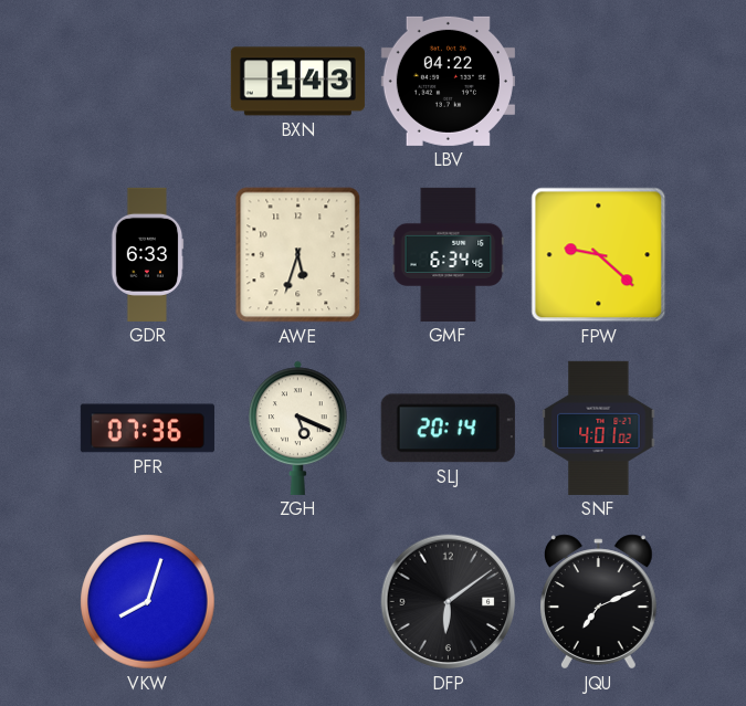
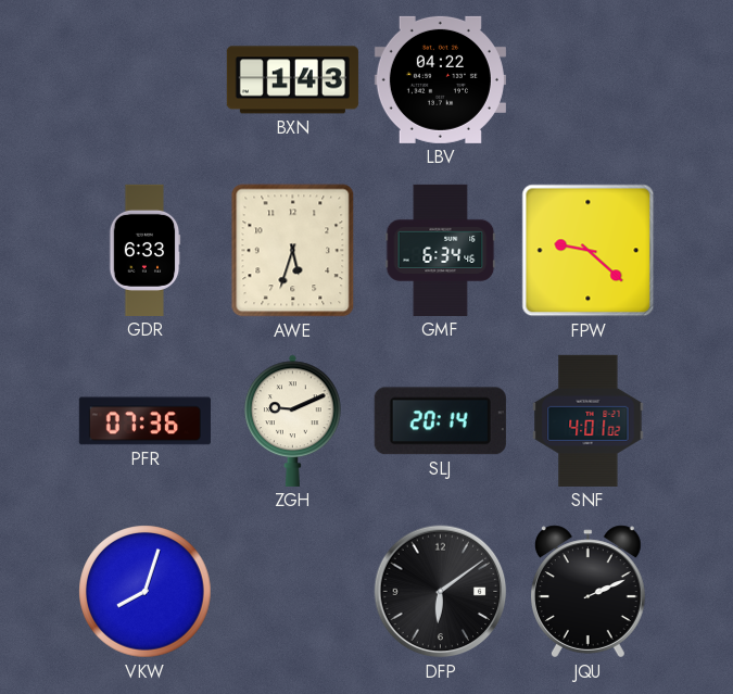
ZGH: 5:19 -> 9:11 (293, 420)
JQU: 7:11 -> 2:11 (587, 592)
